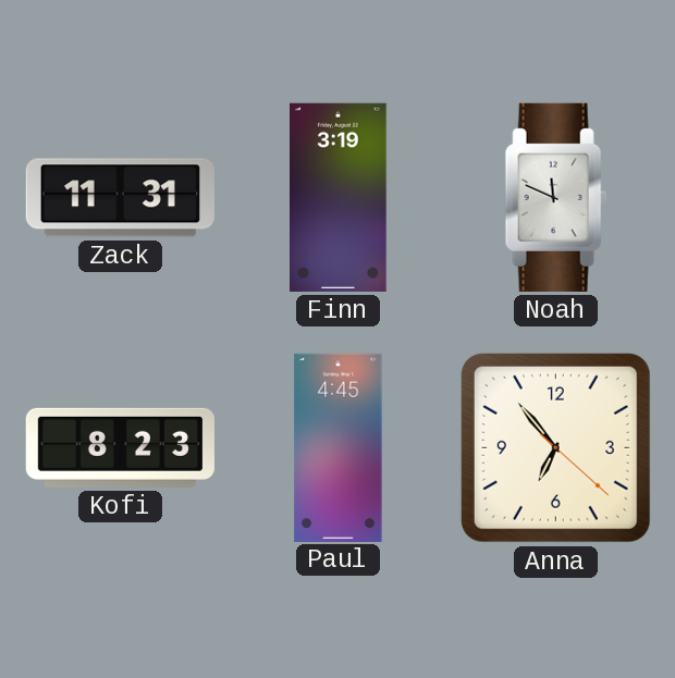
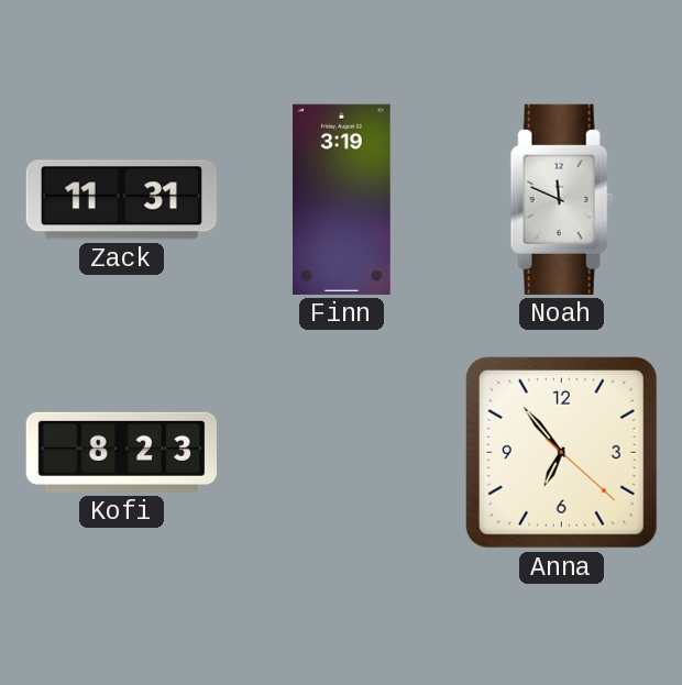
Paul: 4:45 -> none (339, 447)
